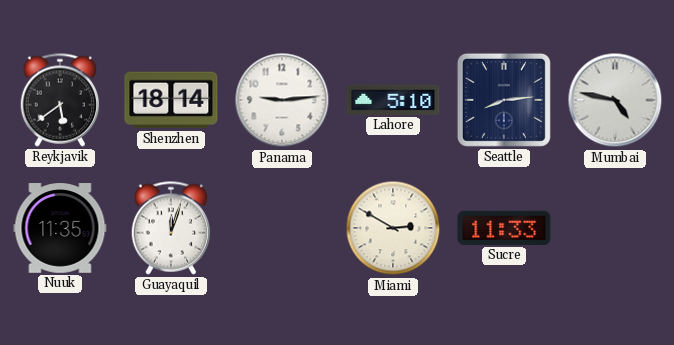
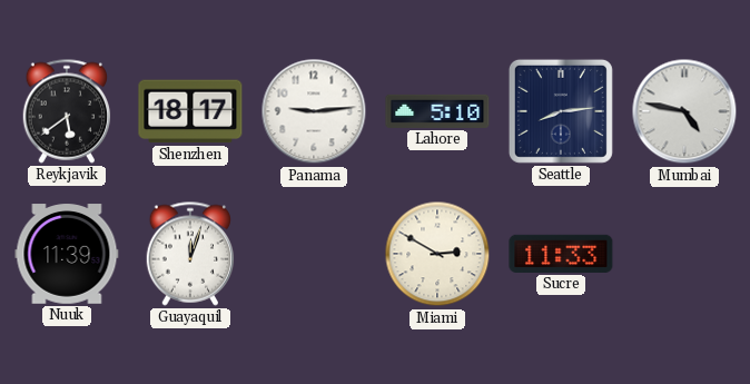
Shenzhen: 18:14 -> 18:17 (190, 111)
Nuuk: 11:35 -> 11:39 (67, 254)
